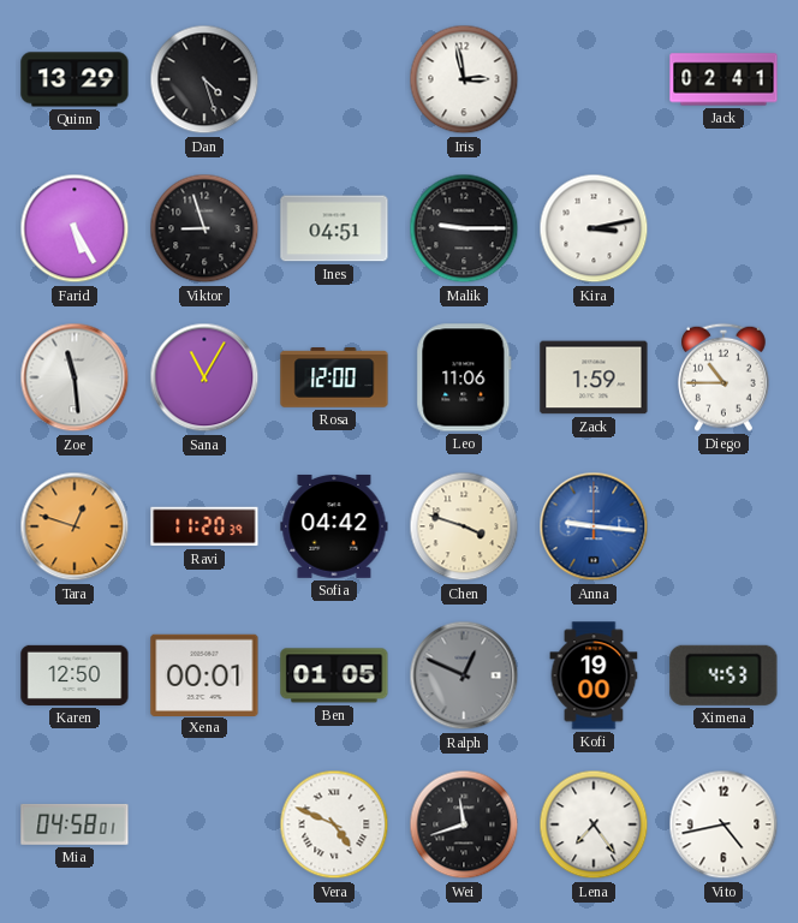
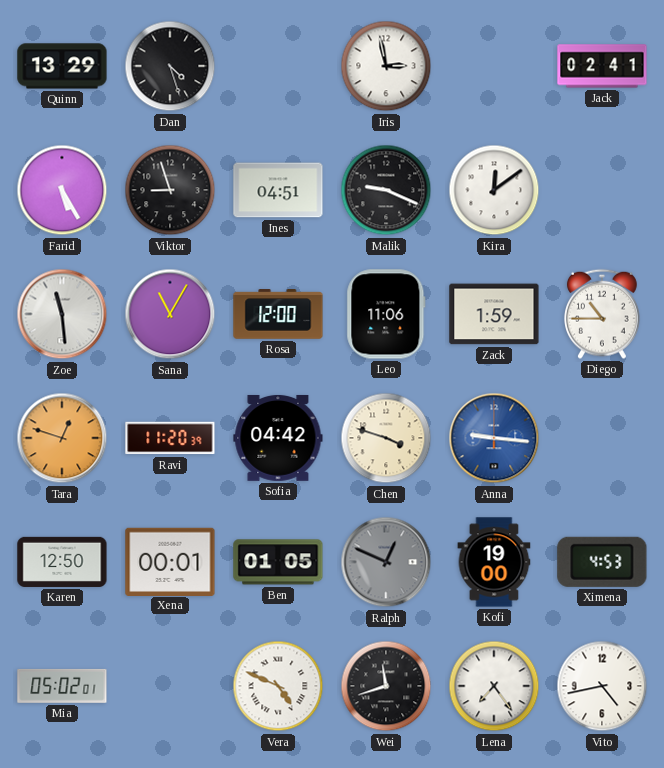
Malik: 9:15 -> 9:19 (386, 190)
Kira: 3:13 -> 12:09 (494, 190)
Mia: 04:58 -> 05:02 (62, 686)
